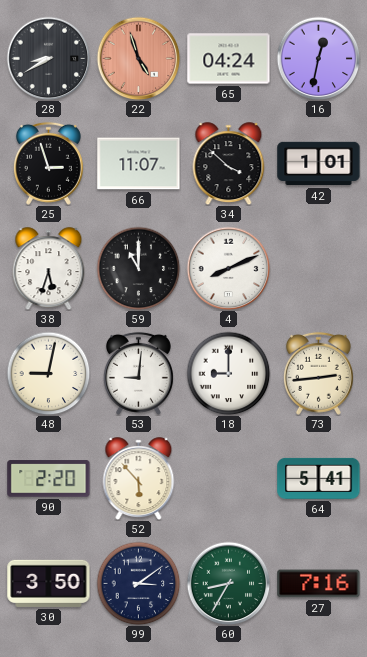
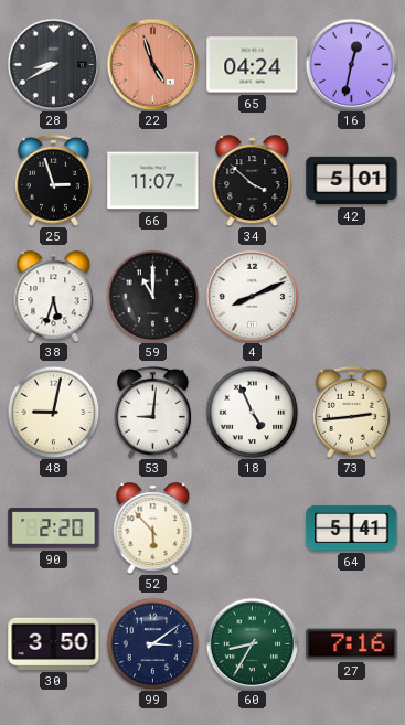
42: 1:01 -> 5:01 (352, 181)
18: 9:00 -> 4:56 (252, 412)
